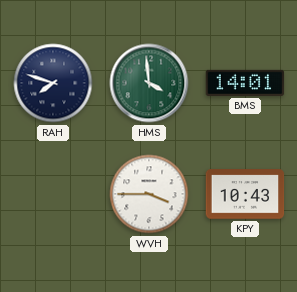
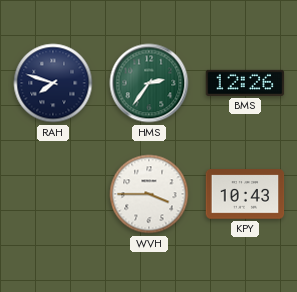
HMS: 3:59 -> 2:36 (149, 83)
BMS: 14:01 -> 12:26 (245, 83)
